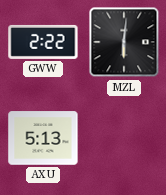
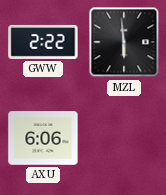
MZL: 6:01 -> 5:59 (124, 42)
AXU: 5:13 -> 6:06 (43, 138)
